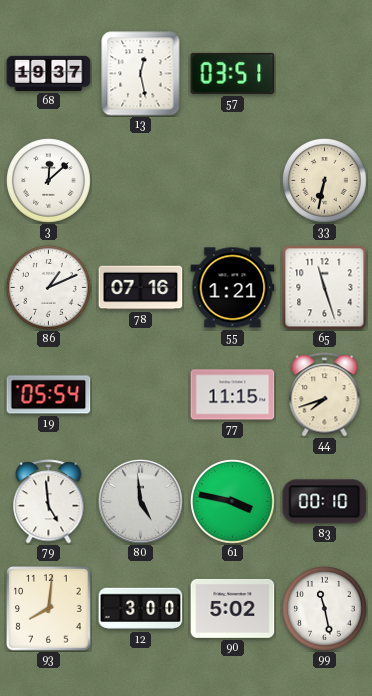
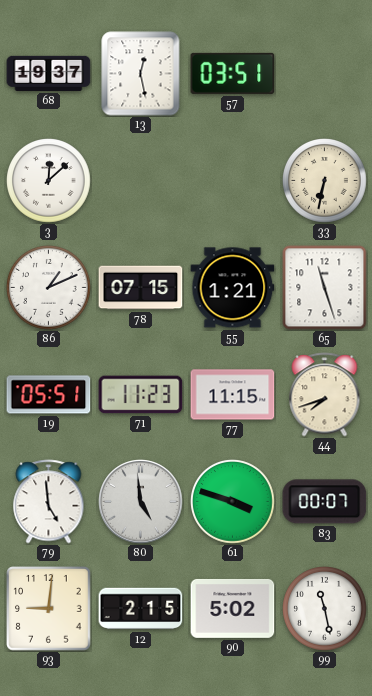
78: 07:16 -> 07:15 (141, 288)
19: 05:54 -> 05:51 (49, 395)
71: none -> 11:23 (141, 395)
61: 3:47 -> 3:48 (233, 502)
83: 00:10 -> 00:07 (325, 502)
93: 8:01 -> 9:01 (49, 609)
12: 3:00 -> 2:15 (141, 609)
